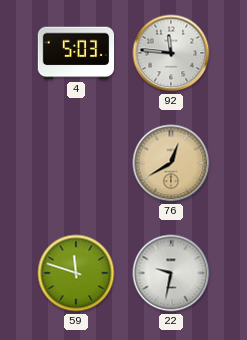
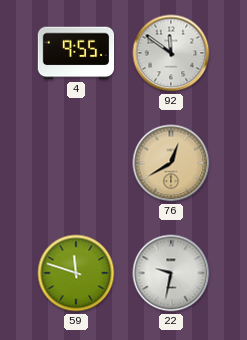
4: 5:03 -> 9:55 (76, 53)
92: 11:46 -> 11:51 (171, 53)
